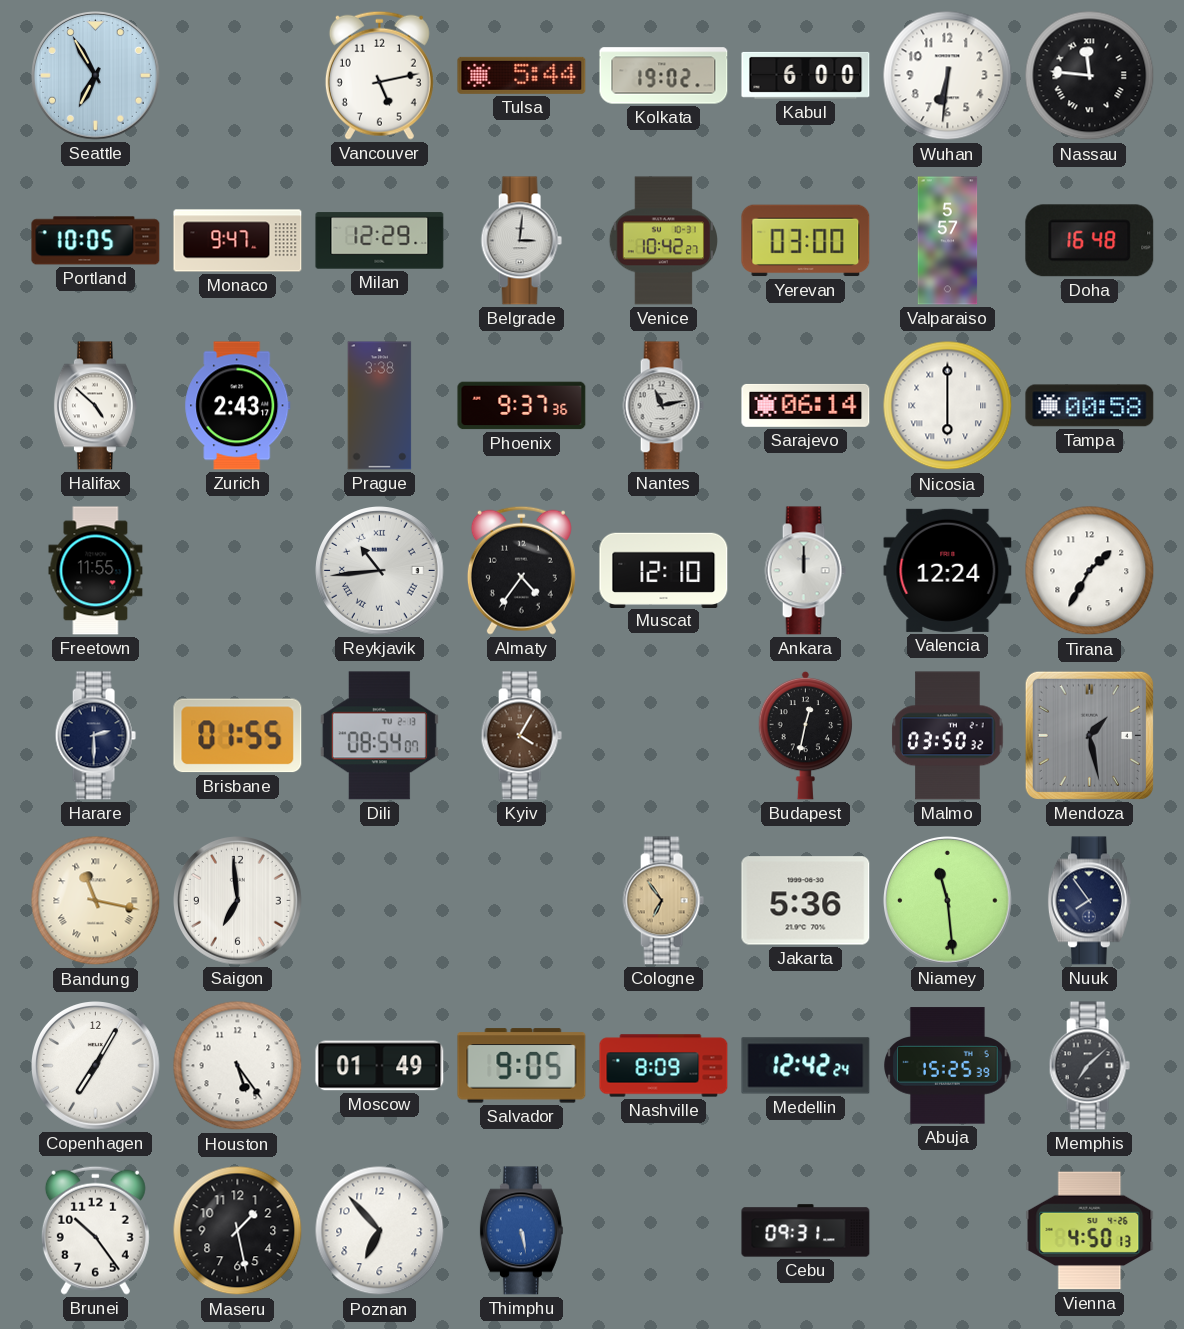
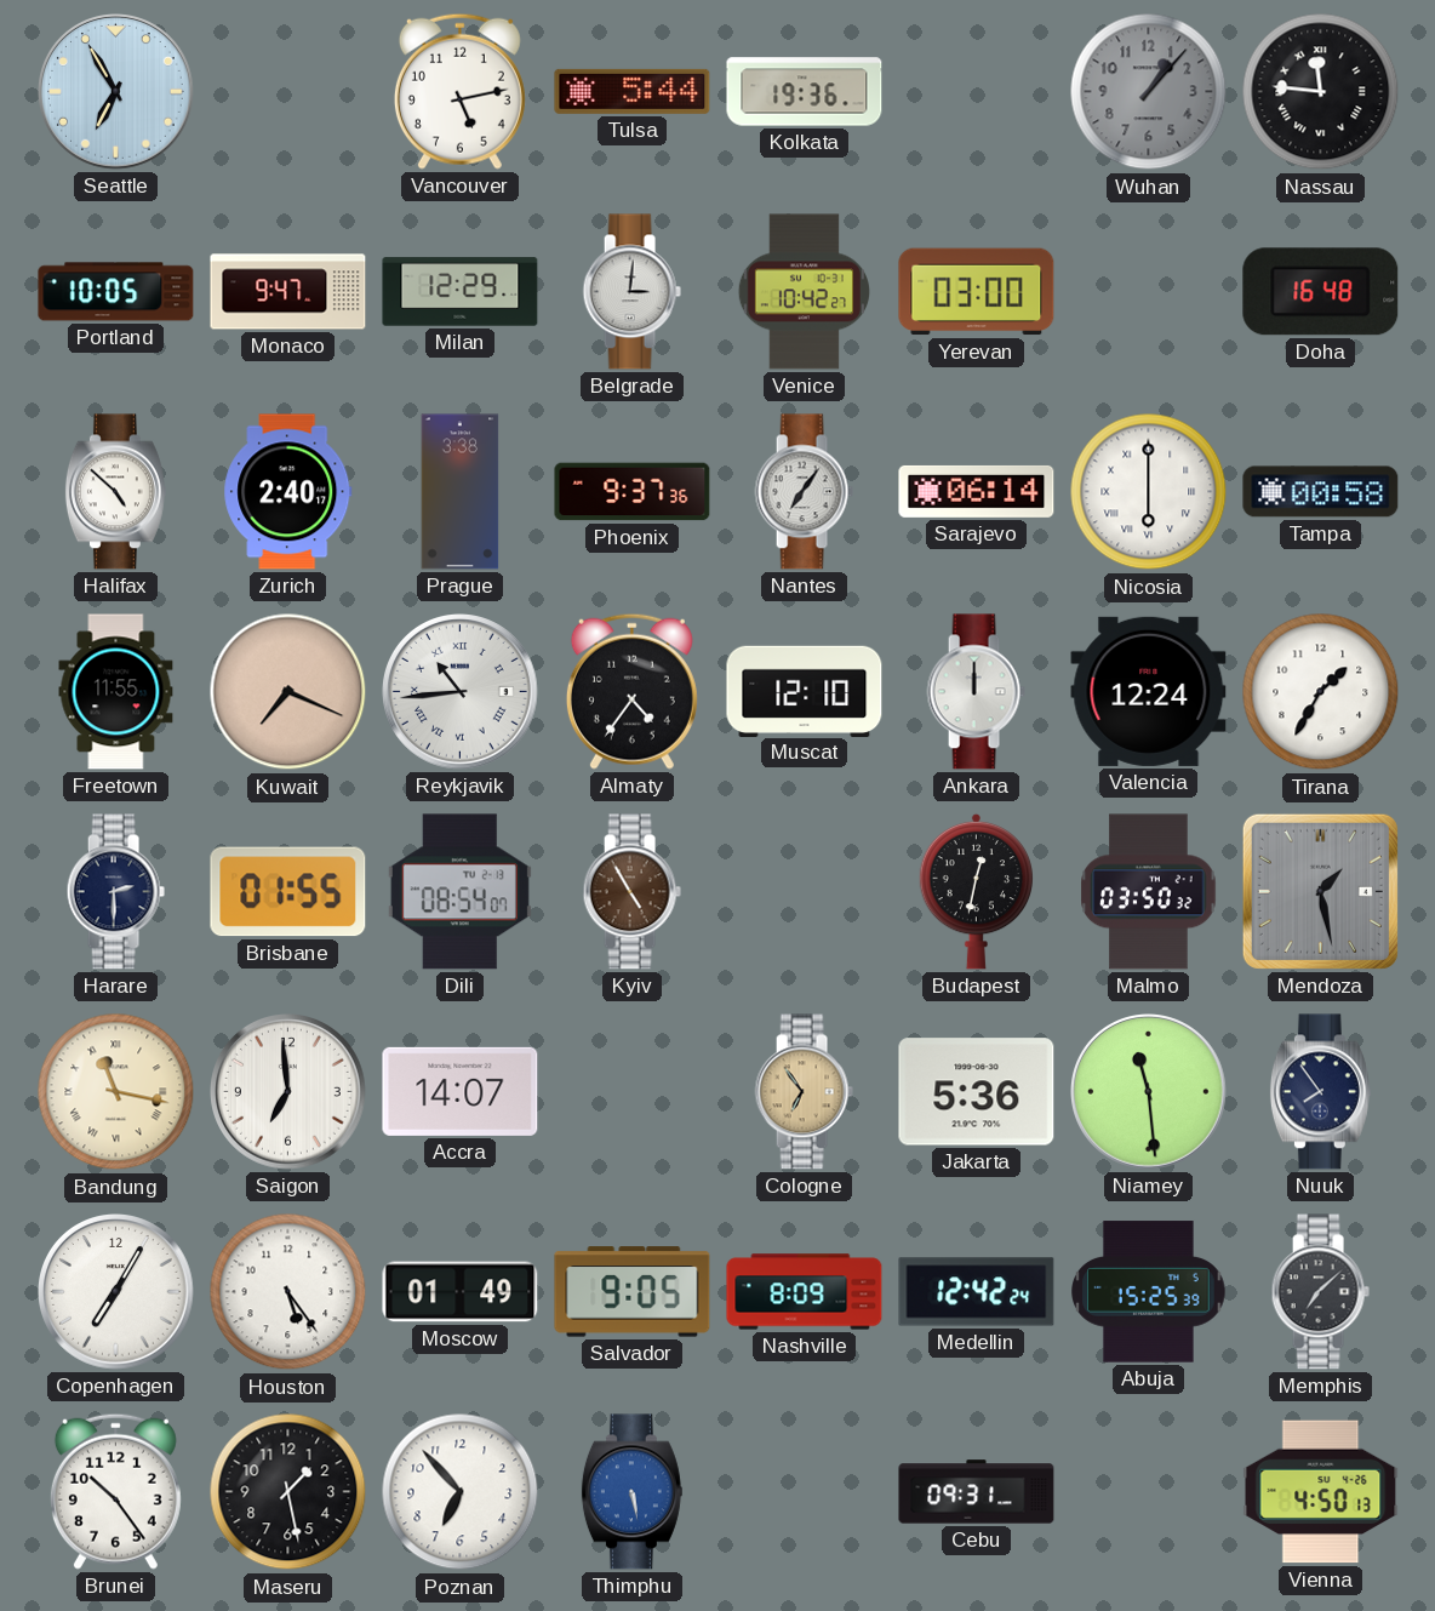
Kolkata: 19:02 -> 19:36 (805, 92)
Kabul: 6:00 -> none (806, 75)
Wuhan: 6:31 -> 1:07 (1149, 92)
Wuhan dial: white -> grey (1149, 92)
Valparaiso: 5:57 -> none (948, 241)
Zurich: 2:43 -> 2:40 (288, 492)
Nantes: 11:13 -> 7:06 (804, 492)
Kuwait: none -> 7:19 (288, 692)
Kyiv: 4:05 -> 4:55 (631, 892)
Accra: none -> 14:07 (461, 1091)
